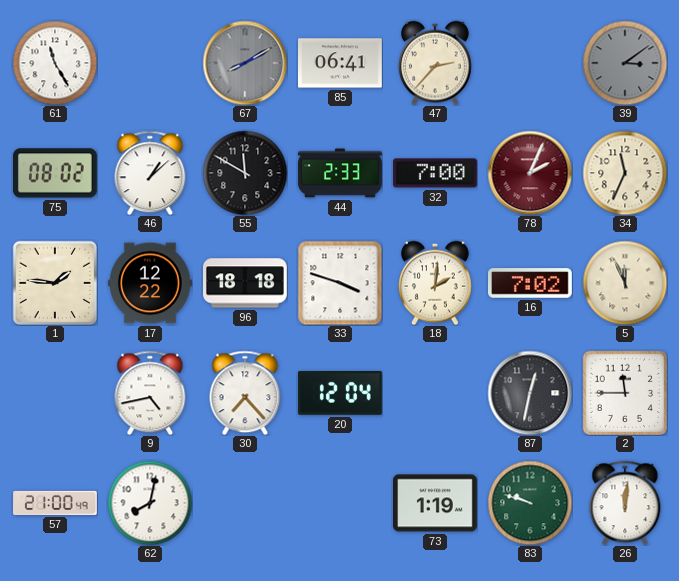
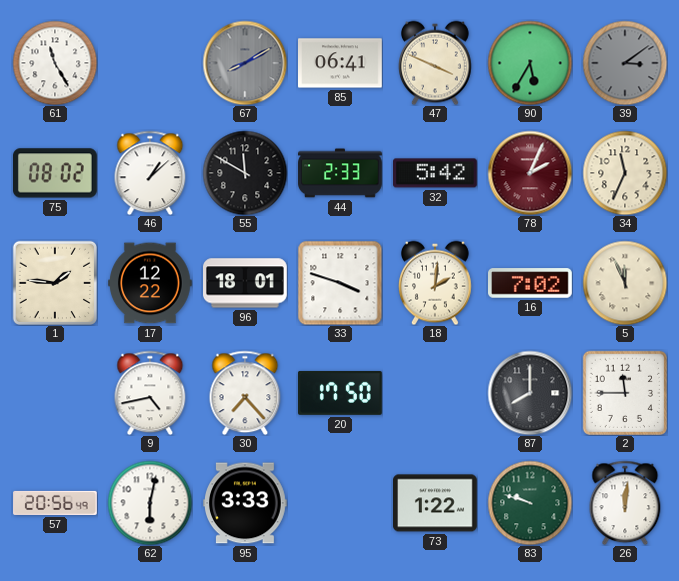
47: 2:37 -> 3:49 (436, 63)
90: none -> 5:35 (530, 63)
32: 7:00 -> 5:42 (436, 173)
96: 18:18 -> 18:01 (246, 283)
20: 12:04 -> 17:50 (341, 393)
87: 12:32 -> 8:00 (530, 393)
57: 21:00 -> 20:56 (55, 503)
62: 8:02 -> 6:02 (150, 503)
95: none -> 3:33 (246, 503)
73: 1:19 -> 1:22 (436, 503)
